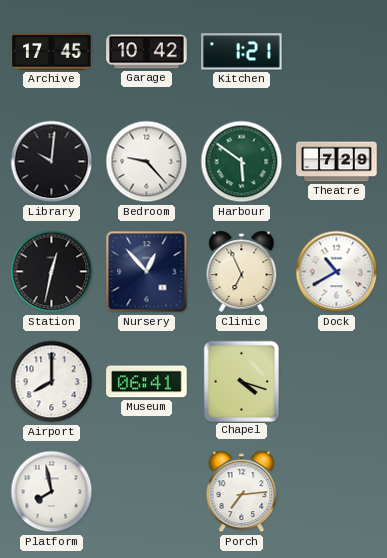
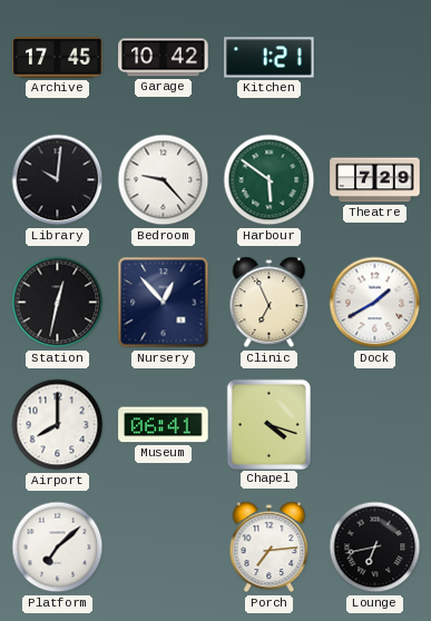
Dock: 10:40 -> 1:40 (375, 303)
Platform: 7:58 -> 7:08 (58, 548)
Lounge: none -> 6:43 (375, 548)
